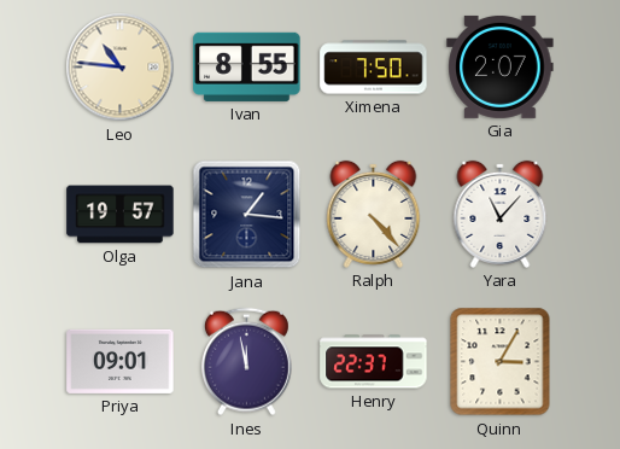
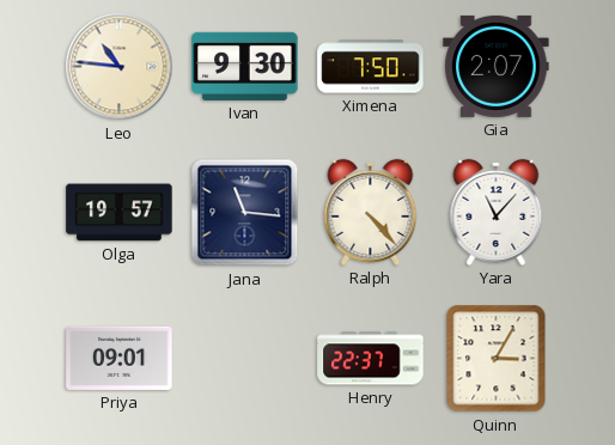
Ivan: 8:55 -> 9:30 (245, 66)
Jana: 1:16 -> 11:16 (245, 213)
Ines: 11:58 -> none (246, 362)
